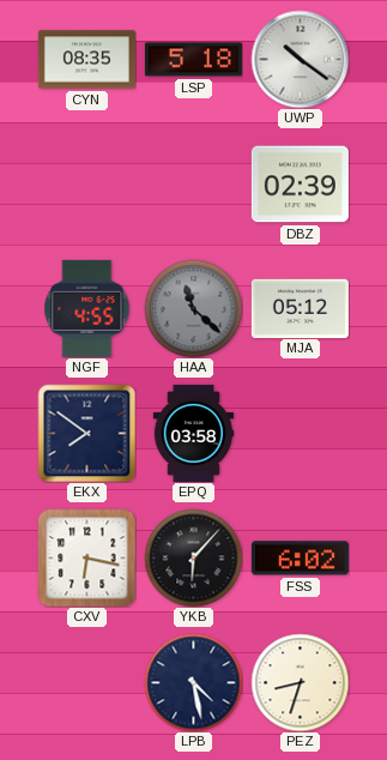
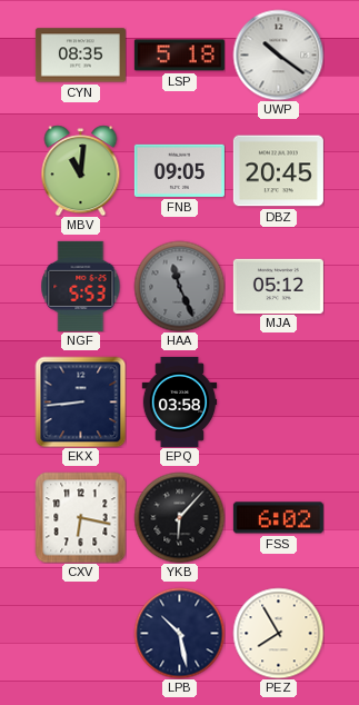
MBV: none -> 11:01 (81, 170)
FNB: none -> 09:05 (179, 170)
DBZ: 02:39 -> 20:45 (278, 171)
NGF: 4:55 -> 5:53 (81, 286)
HAA: 11:22 -> 11:26 (179, 286)
EKX: 7:51 -> 8:44 (80, 401)
LPB: 4:28 -> 10:28 (179, 633)
PEZ: 8:33 -> 7:55 (278, 633)
